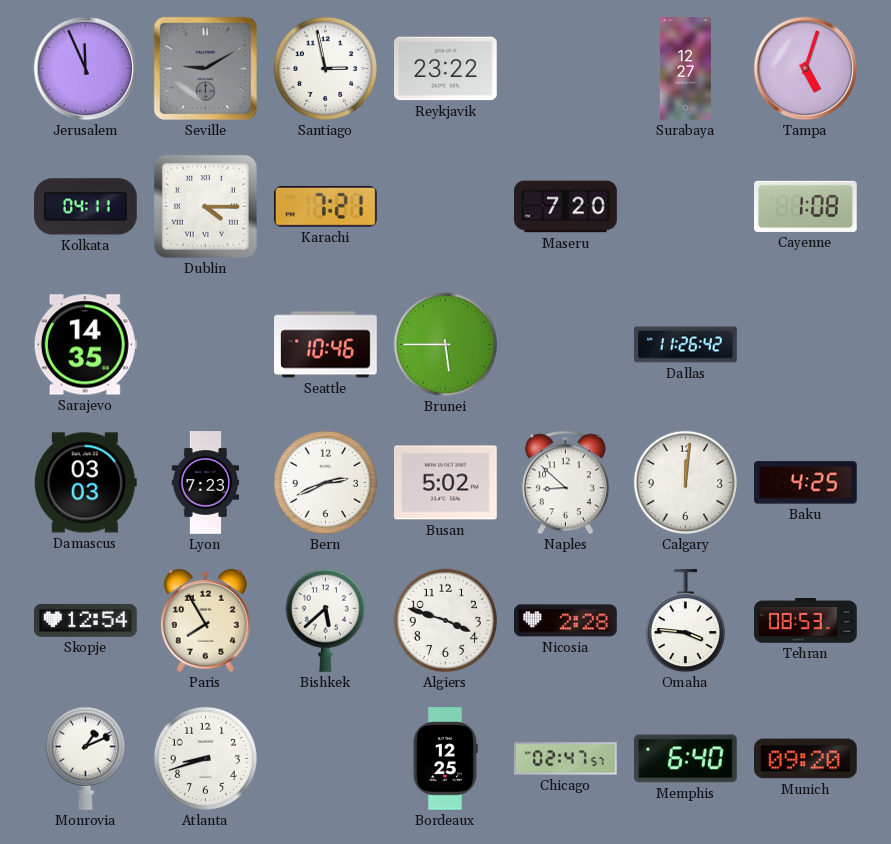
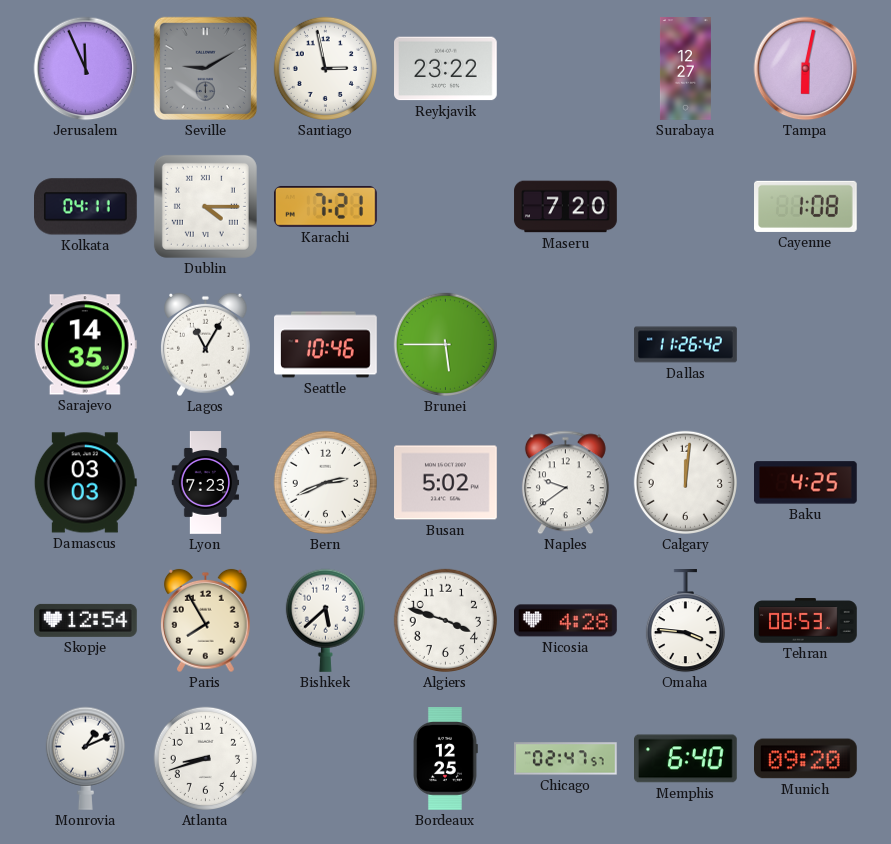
Tampa: 5:03 -> 6:02 (806, 69)
Lagos: none -> 11:05 (206, 345)
Naples: 8:52 -> 9:39 (565, 483)
Nicosia: 2:28 -> 4:28 (566, 621)
